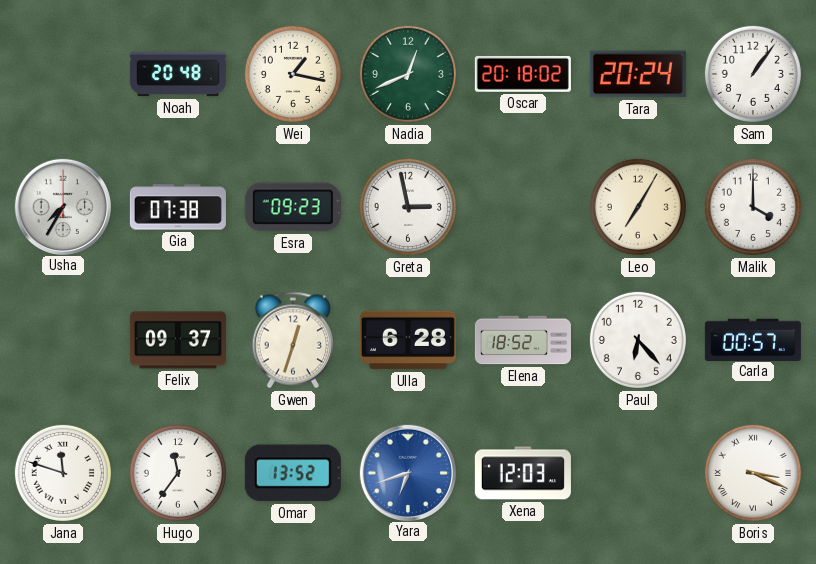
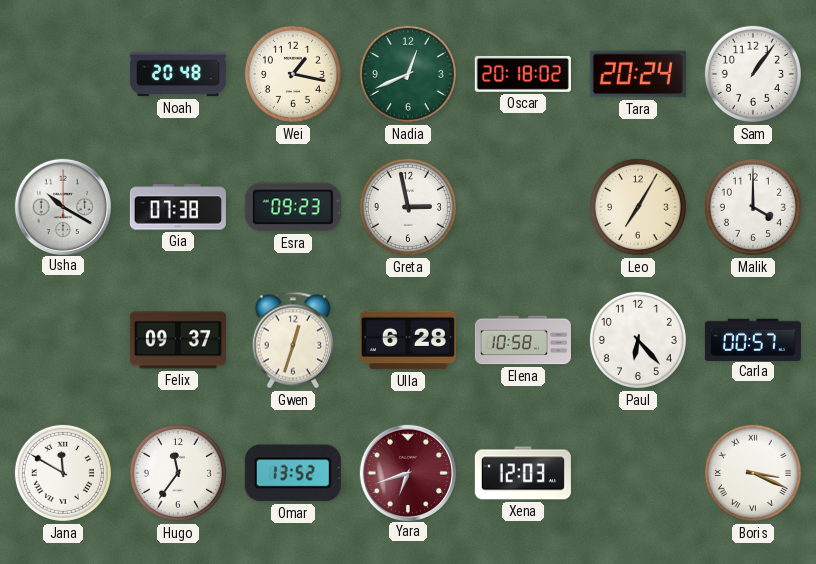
Usha: 7:35 -> 10:20 (62, 206)
Elena: 18:52 -> 10:58 (523, 340)
Jana: 11:48 -> 11:50 (63, 473)
Yara dial: blue -> burgundy (407, 472)
